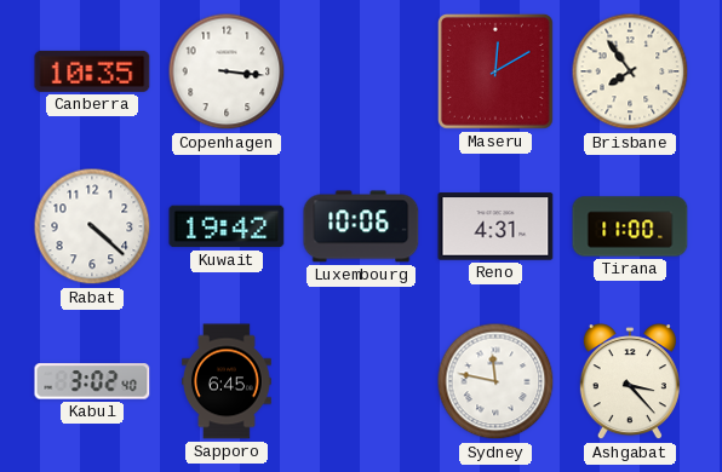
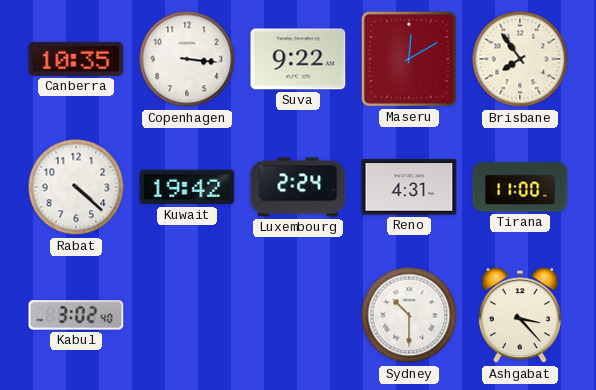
Suva: none -> 9:22 (298, 59)
Luxembourg: 10:06 -> 2:24 (298, 187)
Sapporo: 6:45 -> none (227, 381)
Sydney: 11:47 -> 10:30 (409, 315)
